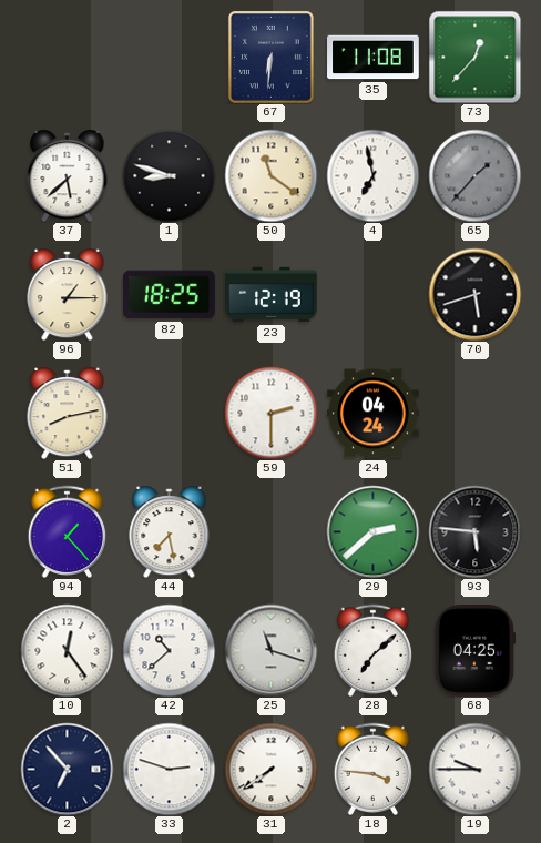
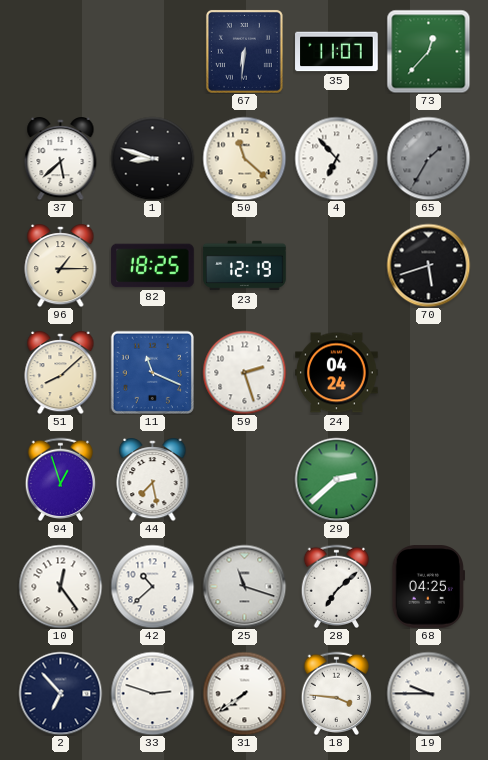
35: 11:08 -> 11:07 (337, 52)
50: 11:21 -> 11:22 (244, 158)
4: 6:58 -> 6:53 (336, 158)
65: 1:37 -> 1:35 (428, 158)
51: 8:13 -> 8:08 (61, 373)
11: none -> 11:19 (152, 372)
59: 2:30 -> 2:27 (244, 372)
94: 1:23 -> 12:57 (61, 479)
93: 5:46 -> none (474, 531)
